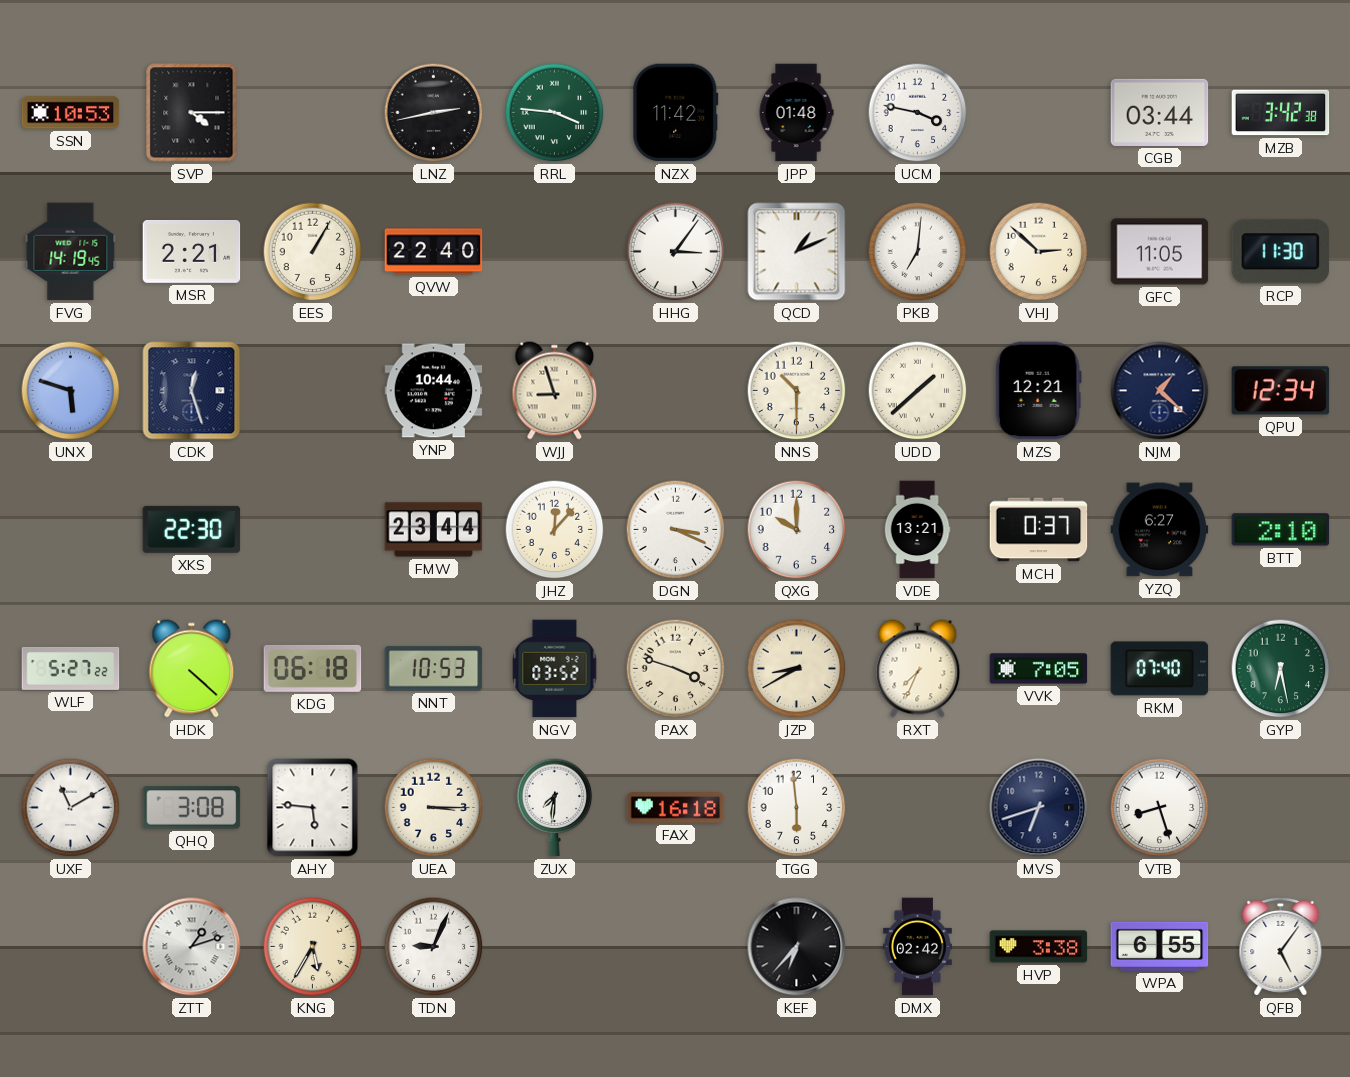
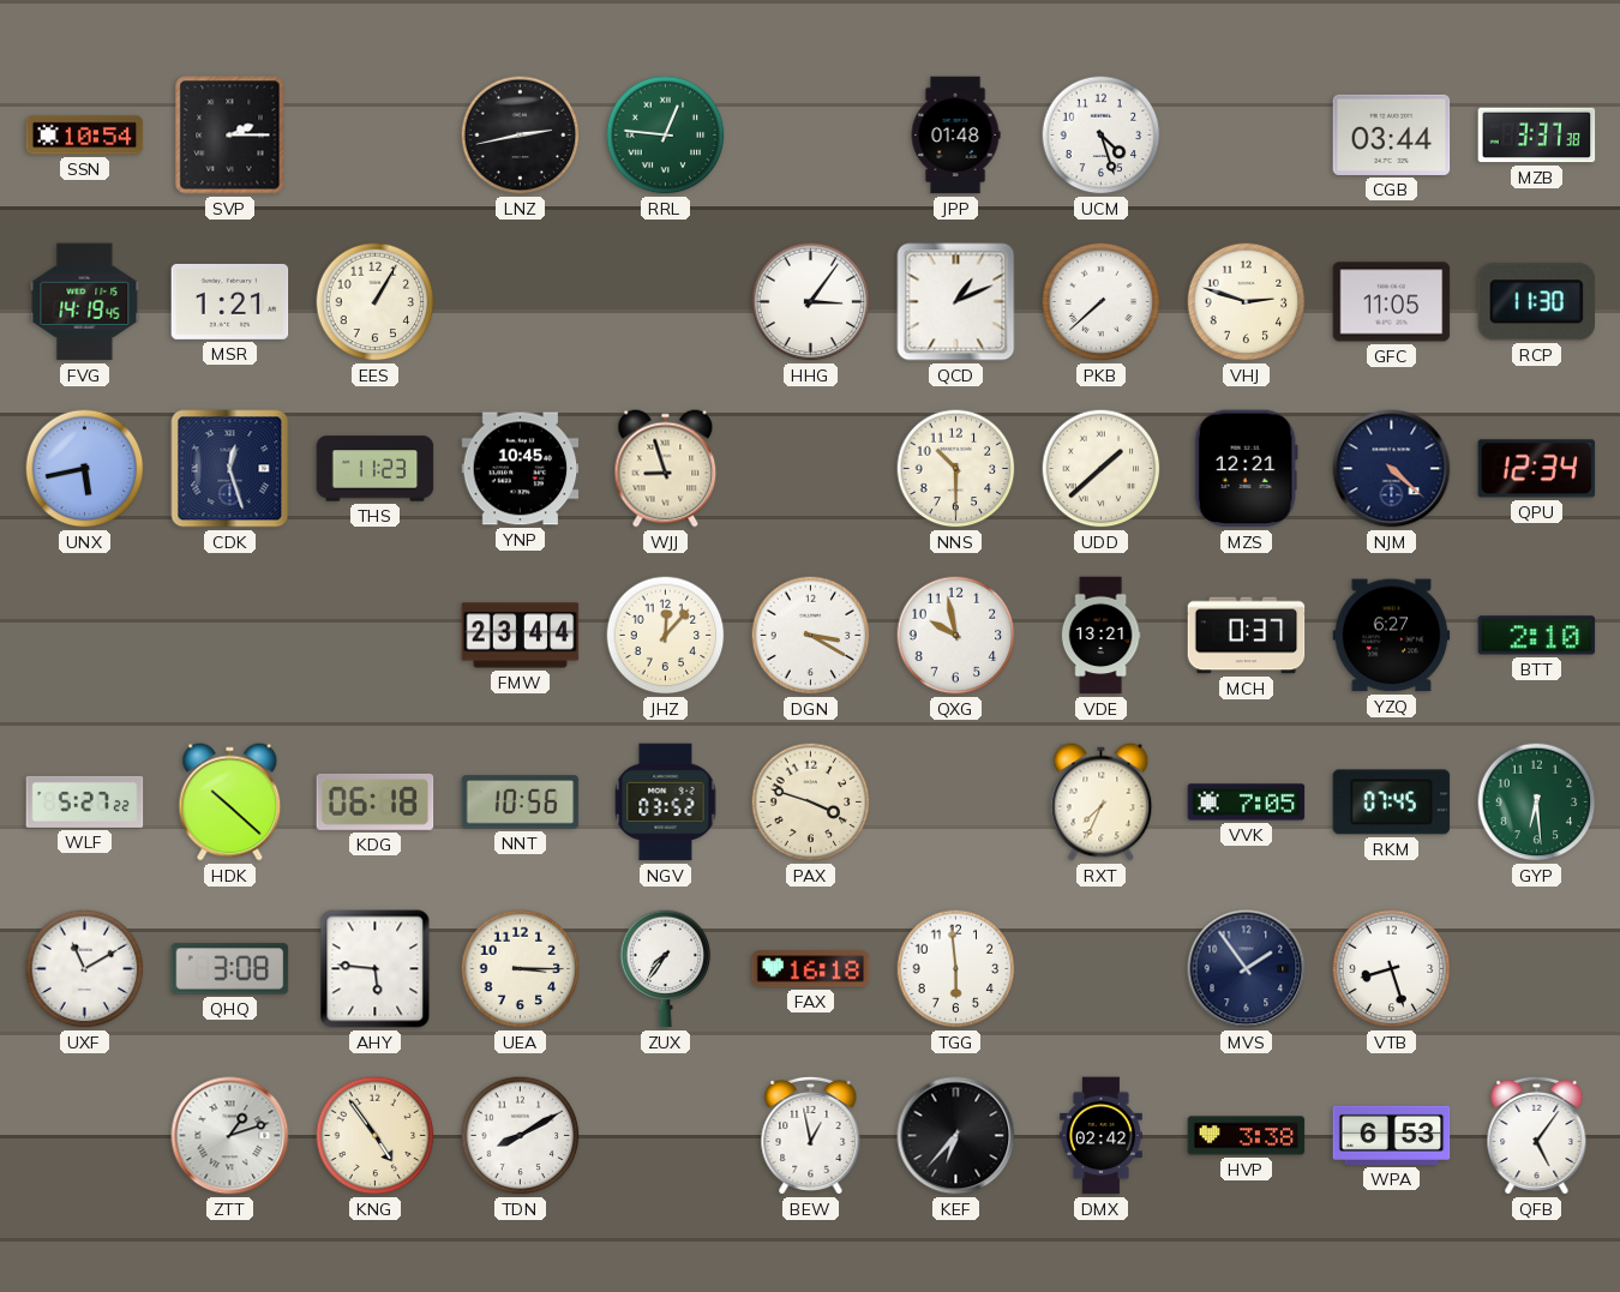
SSN: 10:53 -> 10:54 (85, 136)
SVP: 4:15 -> 2:15 (230, 136)
RRL: 3:46 -> 12:46 (666, 136)
NZX: 11:42 -> none (676, 113)
UCM: 3:47 -> 4:27 (1102, 136)
MZB: 3:42 -> 3:37 (1537, 136)
MSR: 2:21 -> 1:21 (230, 301)
QVW: 22:40 -> none (434, 252)
PKB: 7:01 -> 7:38 (1102, 302)
VHJ: 2:52 -> 2:48 (1247, 302)
UNX: 5:48 -> 5:43 (85, 469)
THS: none -> 11:23 (376, 469)
YNP: 10:44 -> 10:45 (521, 469)
NJM: 1:22 -> 4:22 (1392, 469)
XKS: 22:30 -> none (192, 529)
DGN: 3:19 -> 3:20 (811, 636)
QXG: 10:00 -> 9:58 (956, 636)
HDK: 4:22 -> 10:22 (230, 803)
NNT: 10:53 -> 10:56 (521, 803)
JZP: 8:40 -> none (797, 669)
RKM: 07:40 -> 07:45 (1392, 803)
GYP: 6:28 -> 6:29 (1537, 803)
ZUX: 7:31 -> 7:36 (666, 969)
MVS: 6:42 -> 1:54 (1247, 969)
KNG: 5:35 -> 4:54 (376, 1136)
TDN: 9:04 -> 8:10 (521, 1136)
BEW: none -> 12:58 (811, 1135)
WPA: 6:55 -> 6:53 (1392, 1135)
